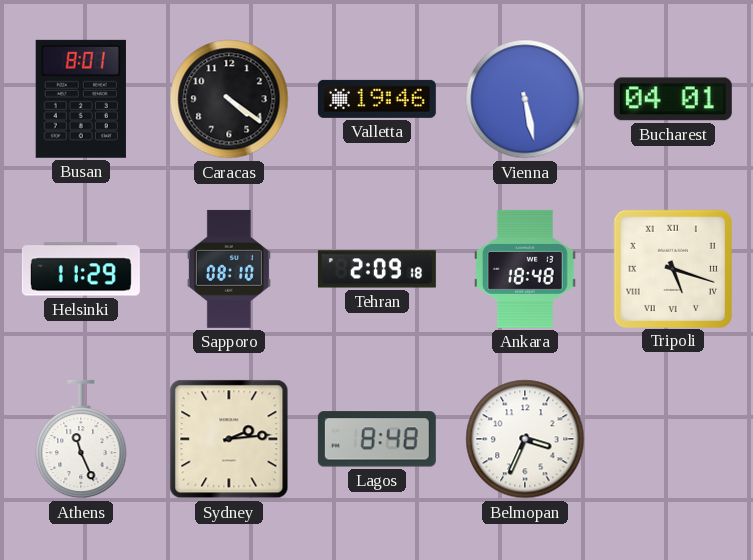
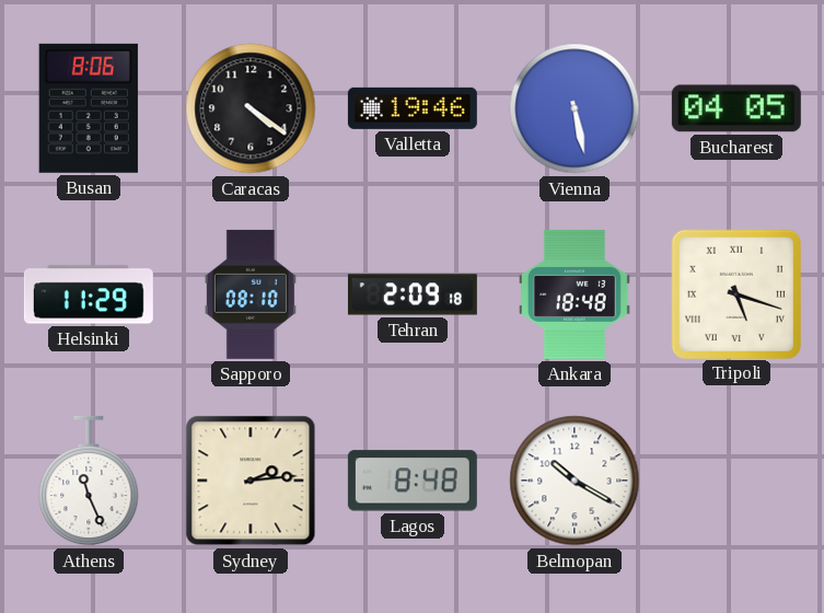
Busan: 8:01 -> 8:06 (89, 108)
Bucharest: 04:01 -> 04:05 (736, 108)
Belmopan: 3:34 -> 10:20 (575, 481)
